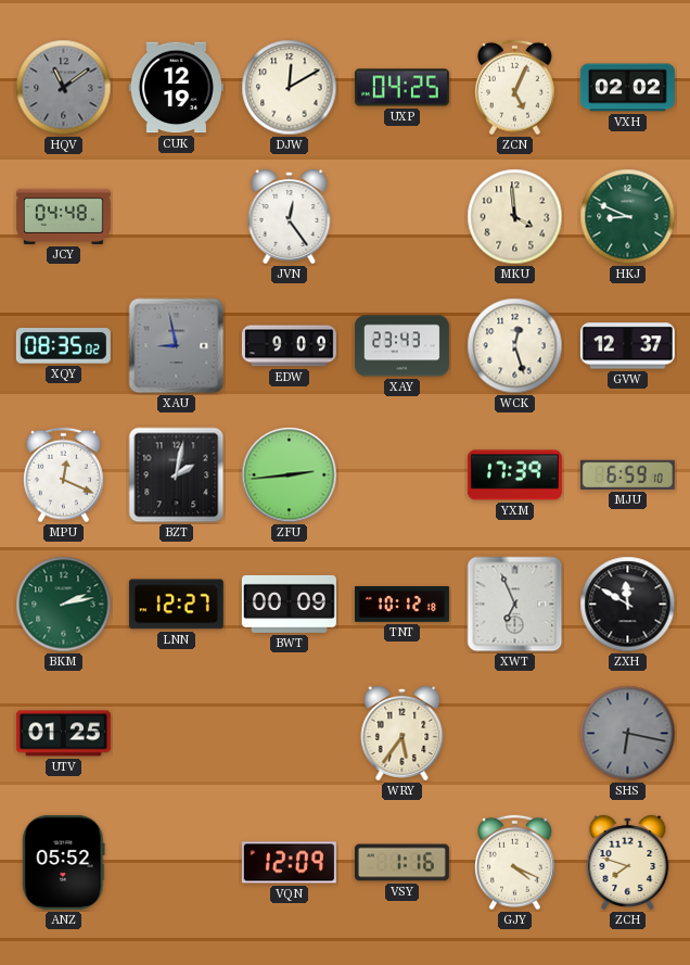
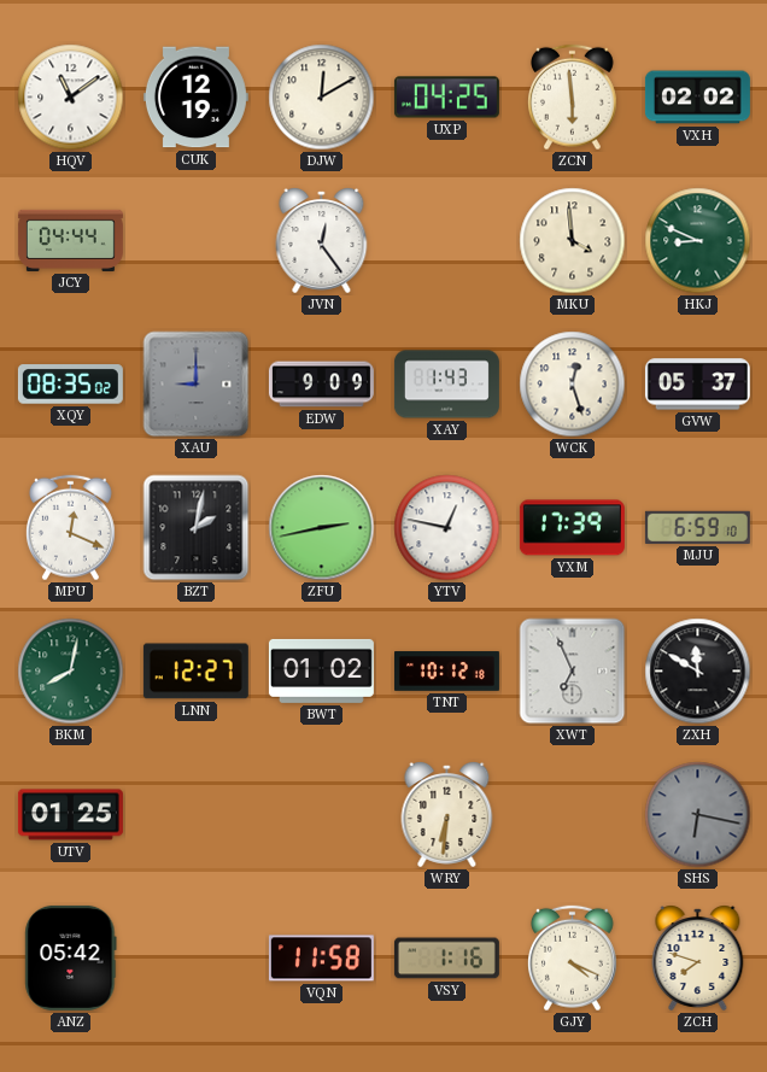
HQV dial: grey -> white (71, 98)
ZCN: 5:04 -> 5:59 (573, 98)
JCY: 04:48 -> 04:44 (70, 240)
XAU: 8:58 -> 9:00 (197, 385)
XAY: 23:43 -> 1:43 (446, 385)
GVW: 12:37 -> 05:37 (697, 385)
ZFU: 2:44 -> 2:43 (322, 528)
YTV: none -> 12:47 (447, 528)
BKM: 2:13 -> 8:02 (71, 672)
BWT: 00:09 -> 01:02 (321, 670)
WRY: 5:36 -> 6:31 (447, 815)
ANZ: 05:52 -> 05:42 (71, 957)
VQN: 12:09 -> 11:58 (321, 959)
